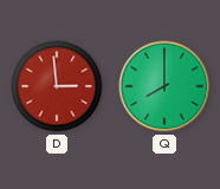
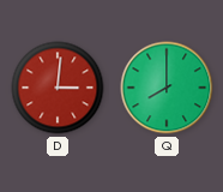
D: 2:59 -> 3:01 (58, 88)
